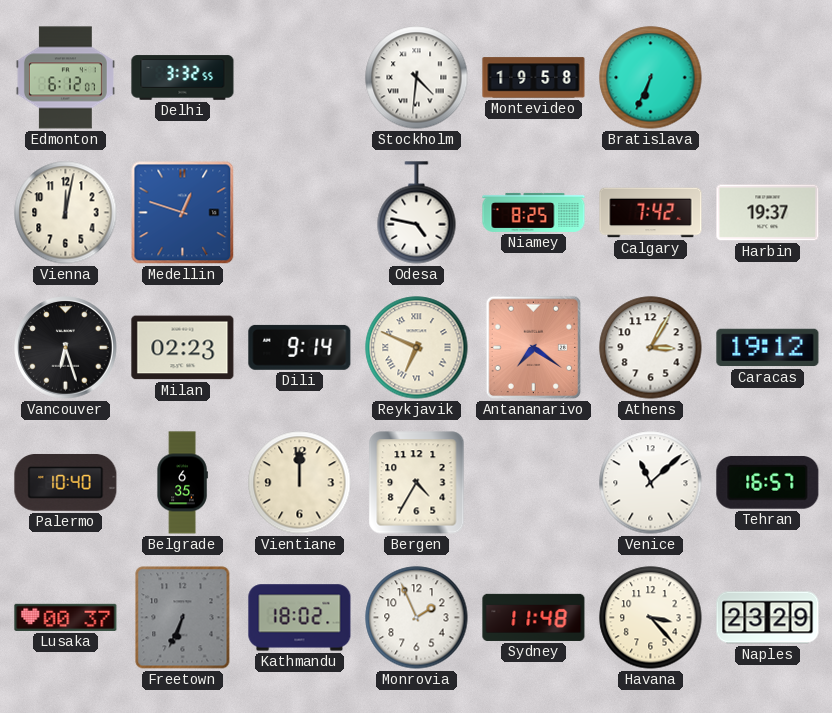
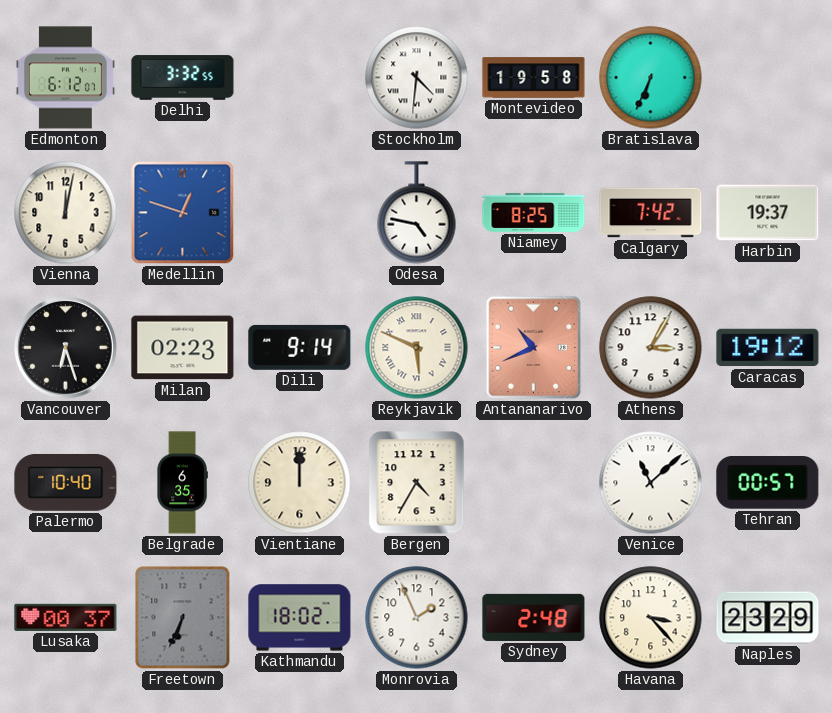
Reykjavik: 6:49 -> 5:49 (417, 348)
Antananarivo: 7:21 -> 10:41 (533, 348)
Tehran: 16:57 -> 00:57 (768, 483)
Sydney: 11:48 -> 2:48 (534, 617)
